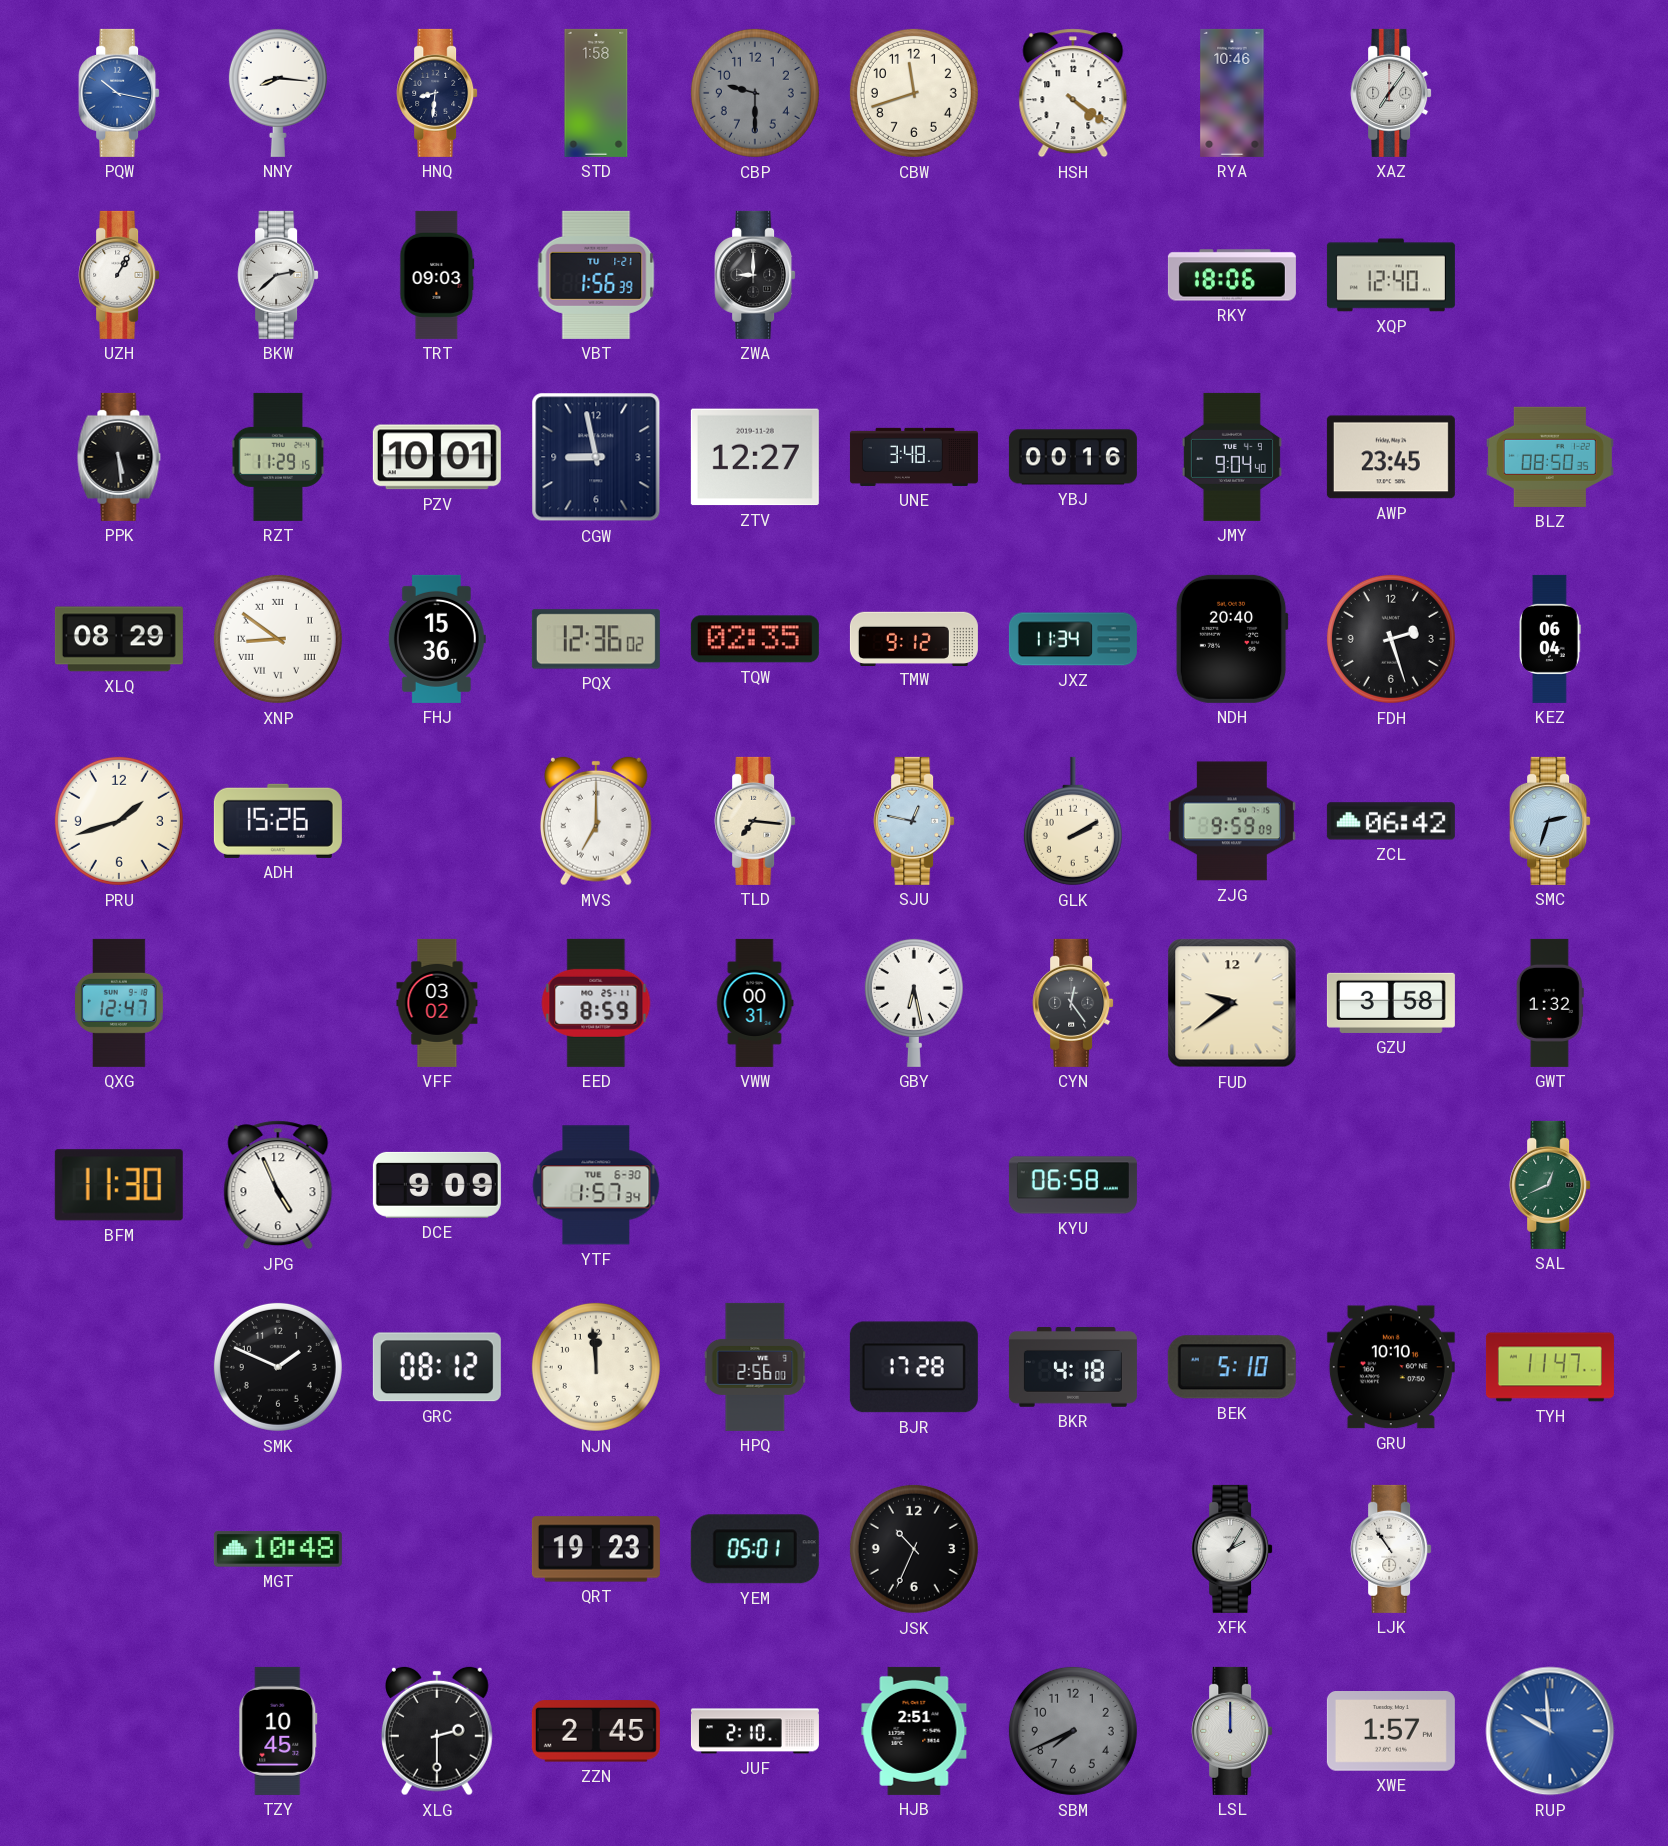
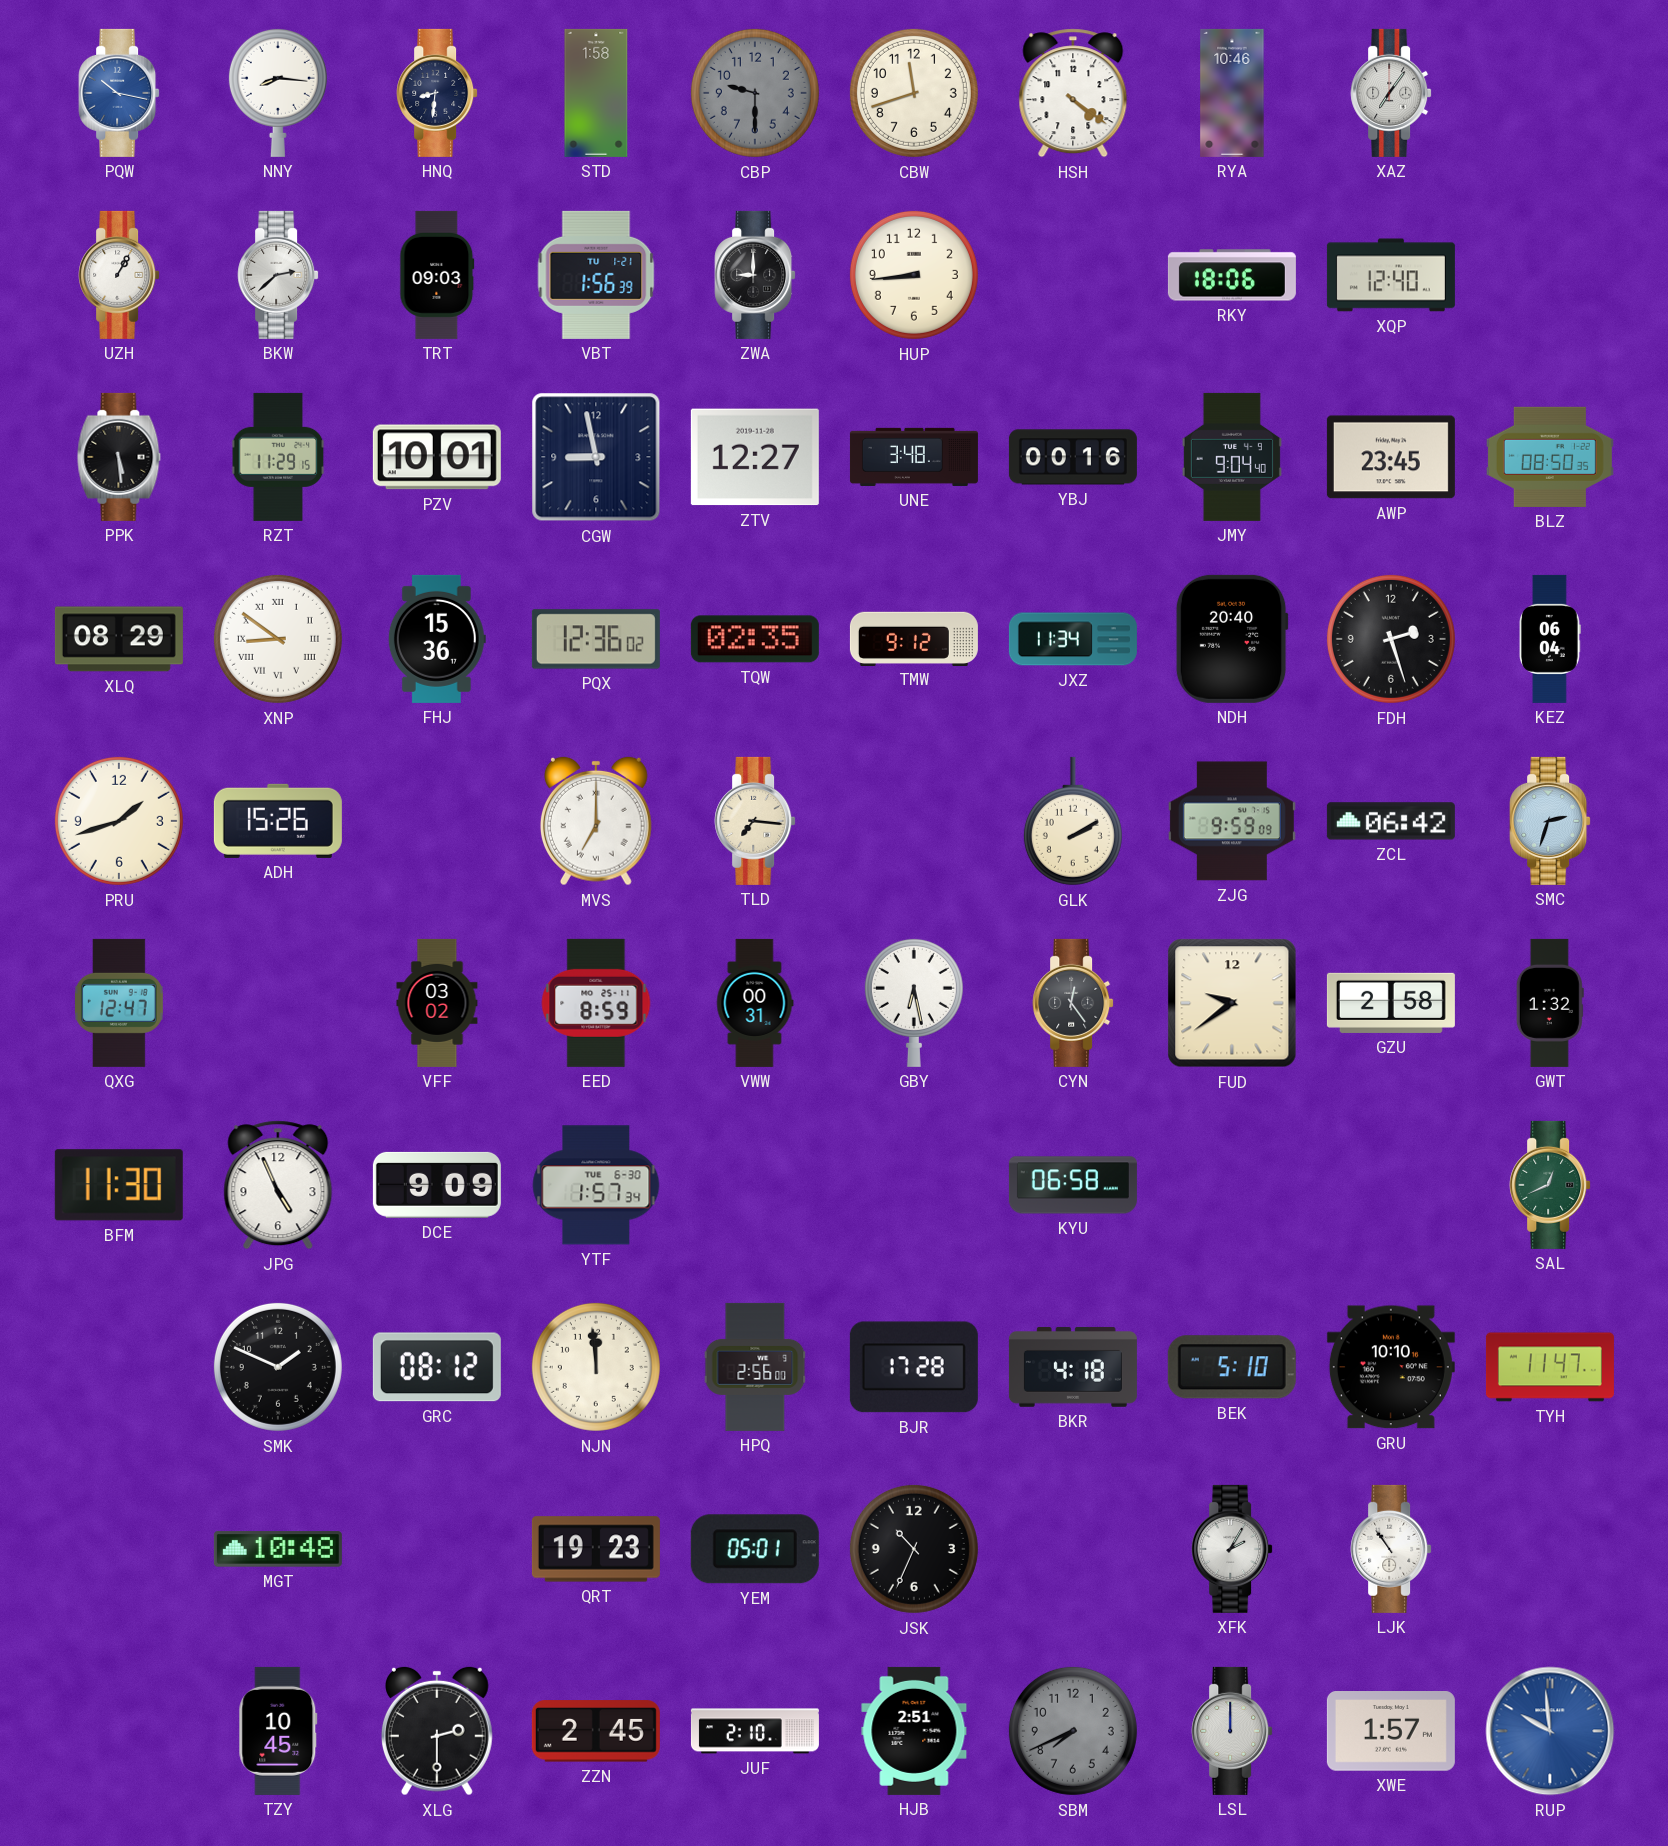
HUP: none -> 8:44 (914, 275)
SJU: 12:47 -> none (914, 821)
GZU: 3:58 -> 2:58 (1391, 1003)
